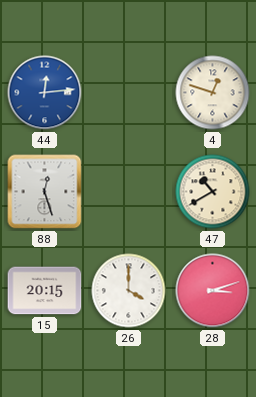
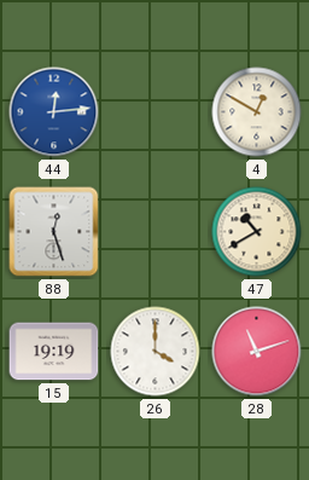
4: 12:48 -> 12:50 (257, 112)
15: 20:15 -> 19:19 (54, 352)
28: 3:12 -> 11:12 (257, 352)
